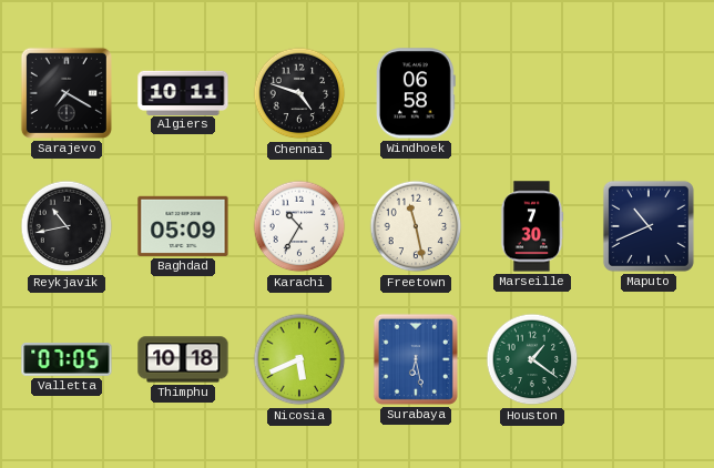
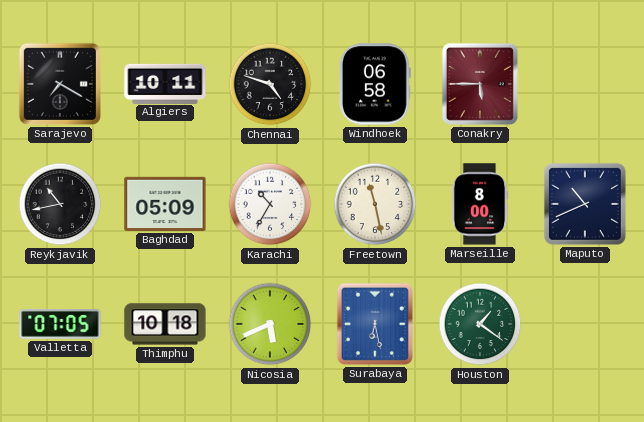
Conakry: none -> 5:45 (480, 84)
Marseille: 7:30 -> 8:00 (480, 204)
